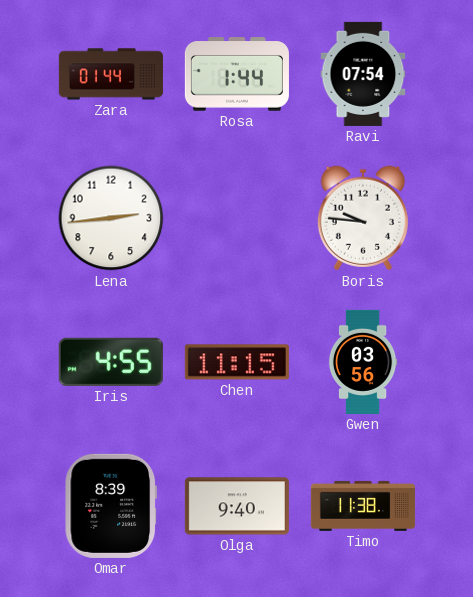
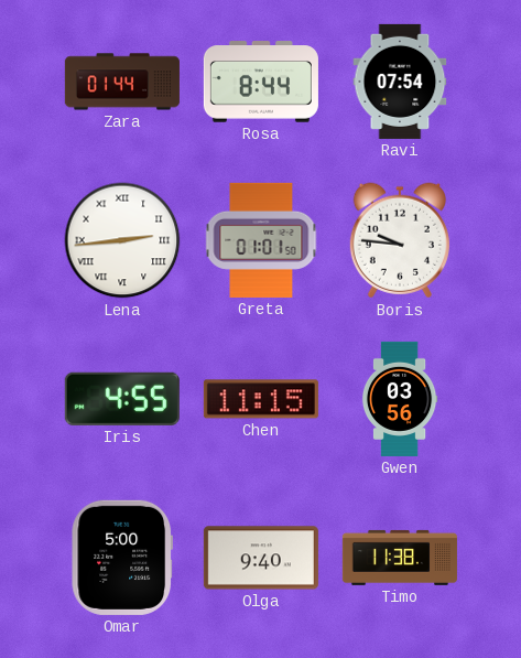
Rosa: 1:44 -> 8:44 (261, 82)
Lena numerals: Arabic -> Roman (122, 240)
Greta: none -> 01:01 (261, 240)
Omar: 8:39 -> 5:00 (121, 558)
